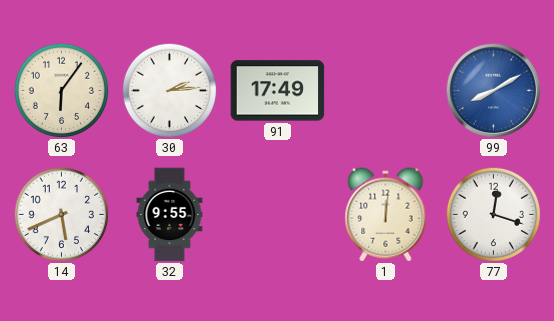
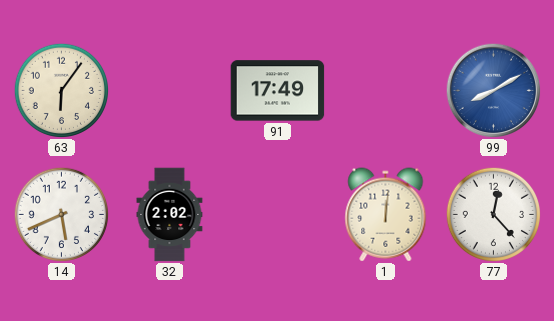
30: 2:14 -> none (169, 90)
32: 9:55 -> 2:02 (170, 215)
77: 12:18 -> 12:23 (493, 214)
